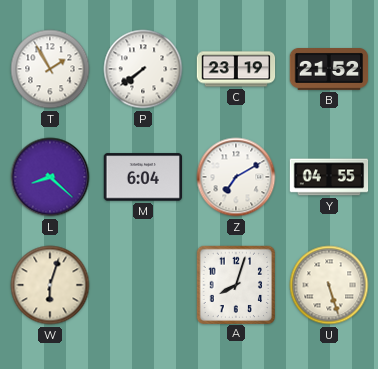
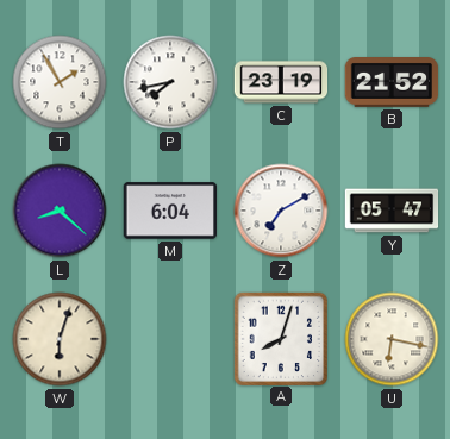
P: 7:39 -> 7:43 (170, 82)
Y: 04:55 -> 05:47 (392, 211)
U: 5:27 -> 6:17 (392, 339)
